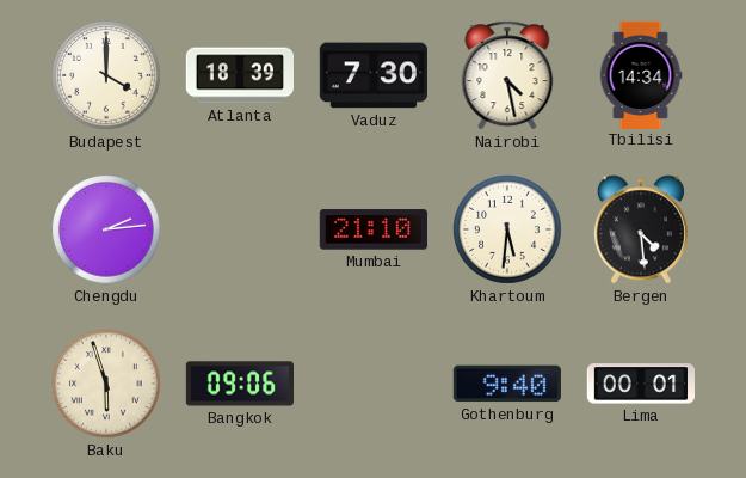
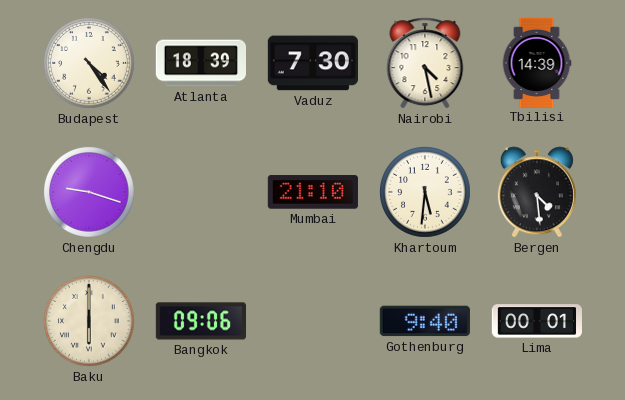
Budapest: 4:00 -> 4:24 (90, 64)
Tbilisi: 14:34 -> 14:39 (537, 62)
Chengdu: 2:14 -> 9:18 (90, 193)
Baku: 5:57 -> 6:00 (90, 322)
